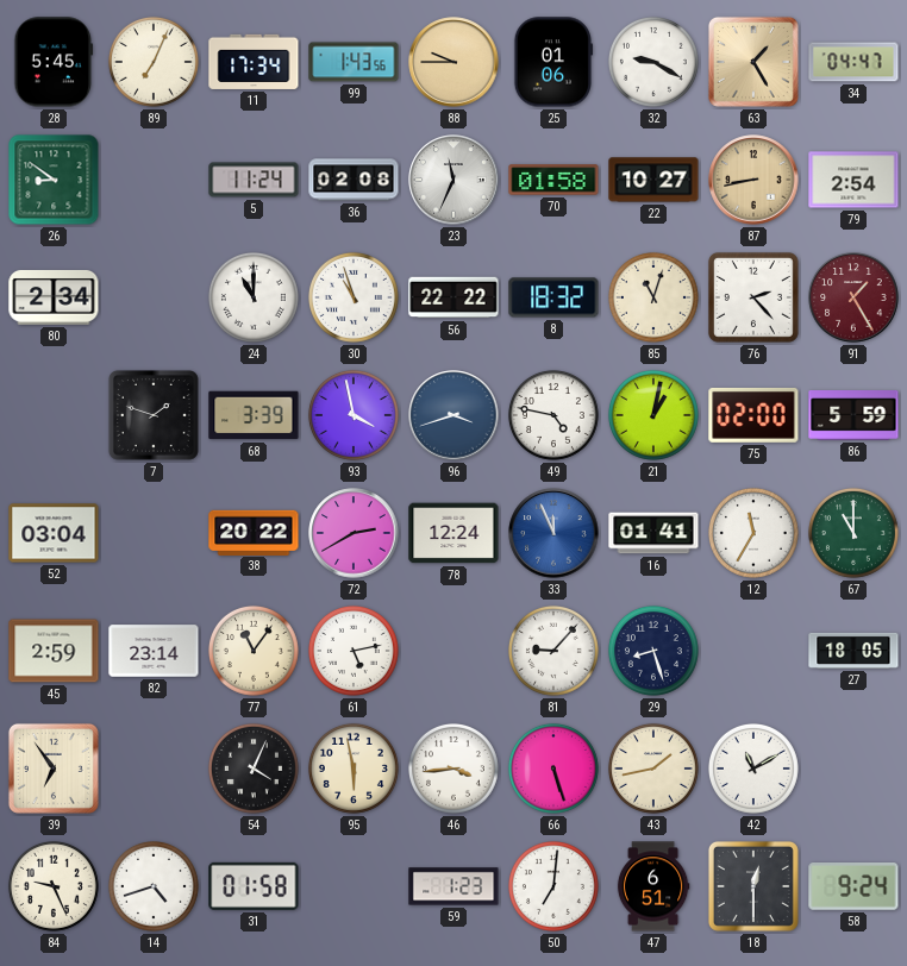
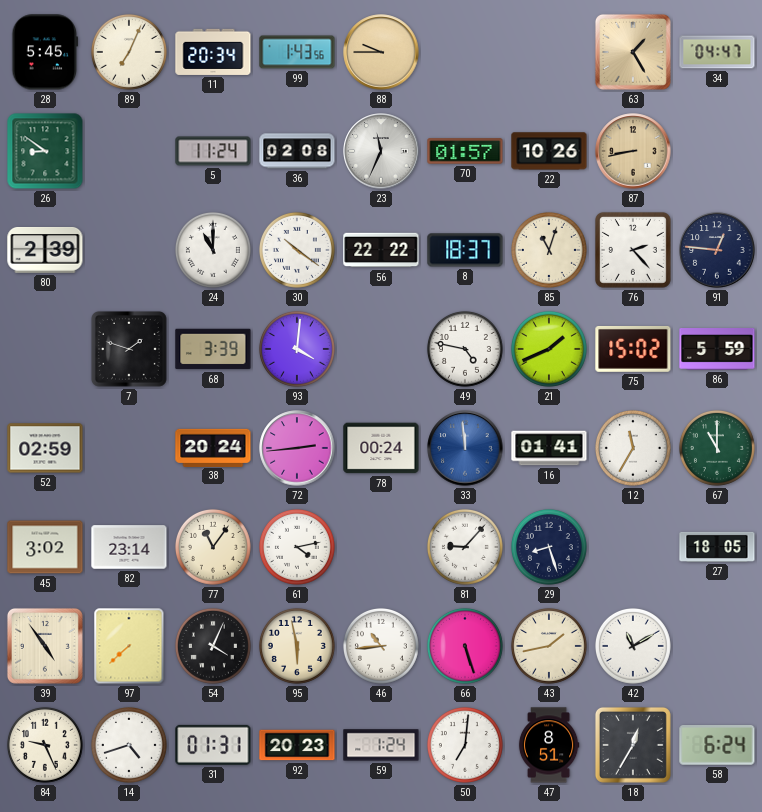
11: 17:34 -> 20:34 (213, 52)
25: 01:06 -> none (553, 62)
32: 9:20 -> none (653, 62)
70: 01:58 -> 01:57 (465, 151)
22: 10:27 -> 10:26 (549, 151)
79: 2:54 -> none (853, 180)
80: 2:34 -> 2:39 (45, 250)
30: 10:57 -> 10:21 (297, 250)
8: 18:32 -> 18:37 (465, 250)
91: 1:25 -> 12:46 (717, 250)
91 dial: burgundy -> navy (717, 250)
93: 3:58 -> 4:01 (297, 349)
96: 3:42 -> none (453, 415)
21: 1:02 -> 1:41 (549, 349)
75: 02:00 -> 15:02 (633, 349)
52: 03:04 -> 02:59 (45, 448)
38: 20:22 -> 20:24 (213, 447)
72: 2:40 -> 2:44 (297, 448)
78: 12:24 -> 00:24 (381, 448)
33: 11:56 -> 11:59 (465, 448)
45: 2:59 -> 3:02 (45, 547)
61: 5:13 -> 4:13 (297, 547)
39: 6:54 -> 4:54 (45, 646)
97: none -> 7:38 (129, 646)
46: 3:44 -> 10:44 (381, 646)
31: 01:58 -> 01:31 (213, 745)
92: none -> 20:23 (297, 745)
59: 1:23 -> 1:24 (381, 745)
47: 6:51 -> 8:51 (549, 745)
18: 12:30 -> 12:35 (633, 745)
58: 9:24 -> 6:24 (717, 746)
